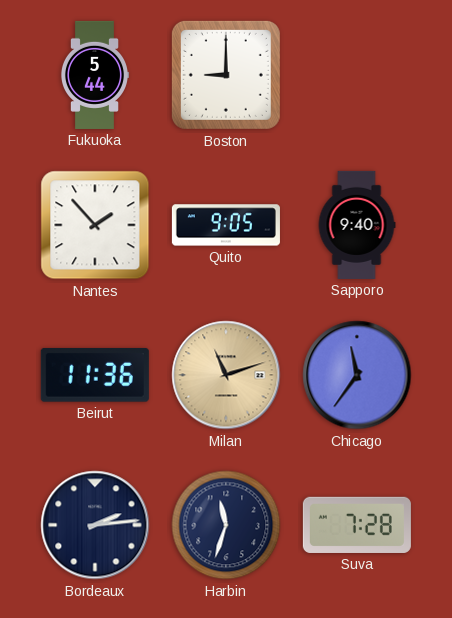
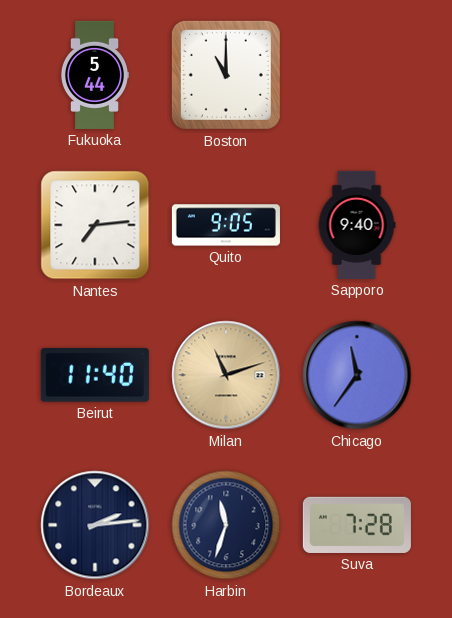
Boston: 9:00 -> 11:00 (226, 75)
Nantes: 1:53 -> 7:14 (95, 225)
Beirut: 11:36 -> 11:40 (95, 375)
